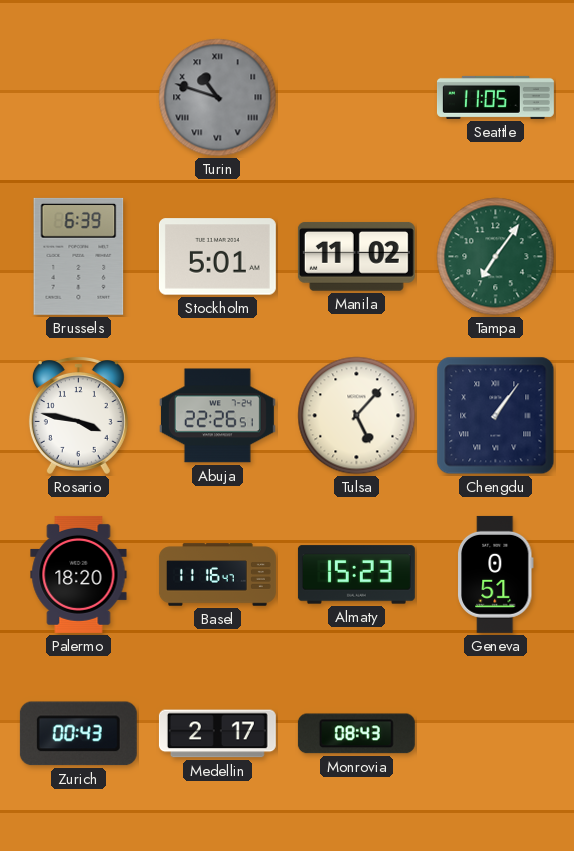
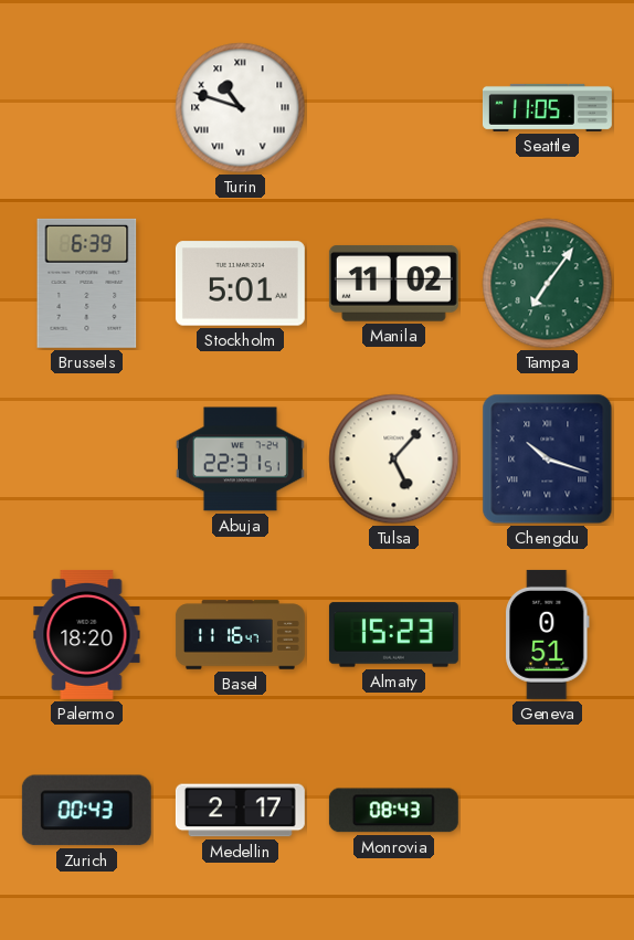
Turin dial: grey -> white (241, 108)
Rosario: 3:47 -> none (78, 416)
Abuja: 22:26 -> 22:31 (240, 460)
Chengdu: 1:06 -> 10:18 (548, 460)
